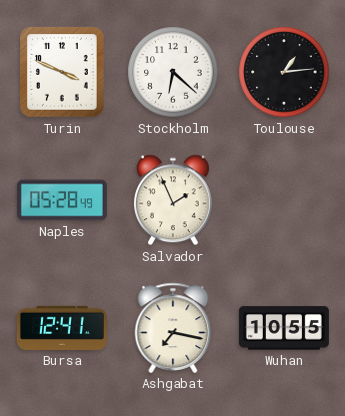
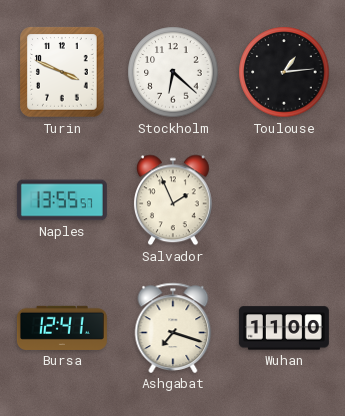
Naples: 05:28 -> 13:55 (62, 200)
Ashgabat: 7:17 -> 7:18 (173, 328)
Wuhan: 10:55 -> 11:00 (284, 328)
